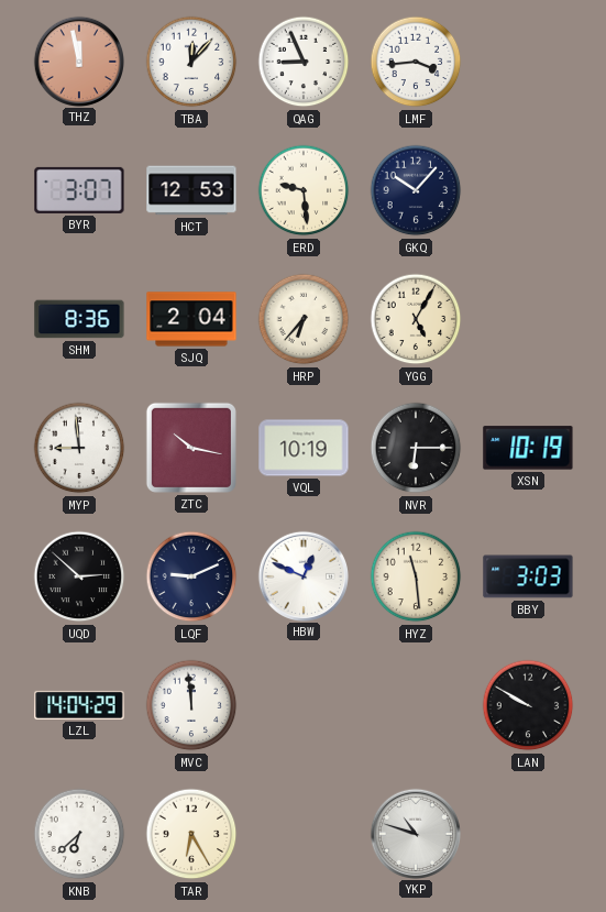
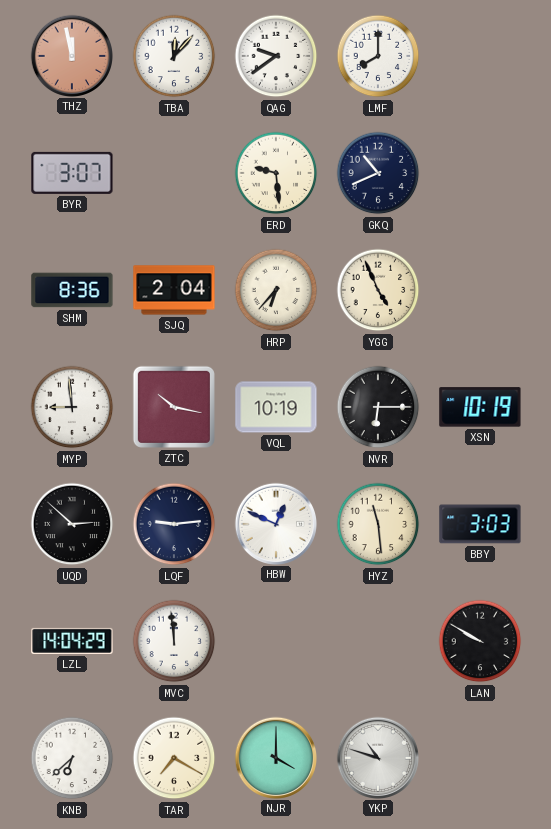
QAG: 8:56 -> 9:39 (276, 56)
LMF: 3:44 -> 8:00 (378, 56)
HCT: 12:53 -> none (191, 190)
GKQ: 10:07 -> 10:41 (378, 173)
YGG: 5:05 -> 4:56 (378, 290)
LQF: 9:11 -> 9:14 (174, 524)
TAR: 6:25 -> 7:20 (174, 758)
NJR: none -> 4:00 (275, 757)
